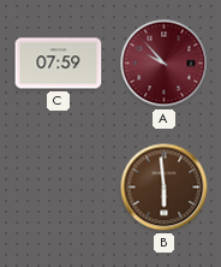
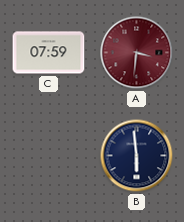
A: 9:53 -> 3:31 (137, 53)
B dial: brown -> navy (137, 156)
